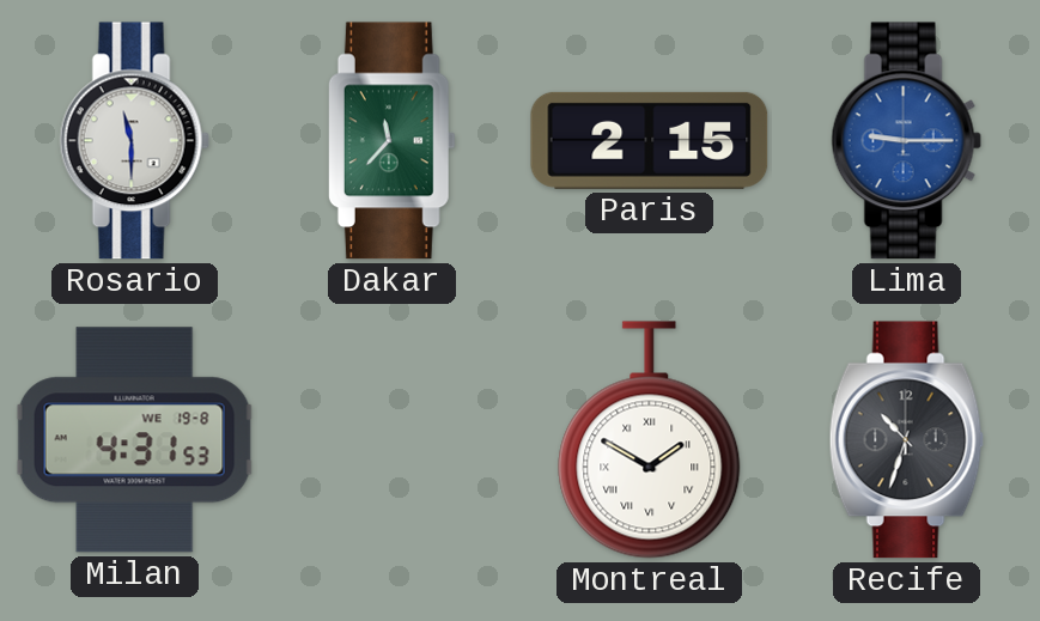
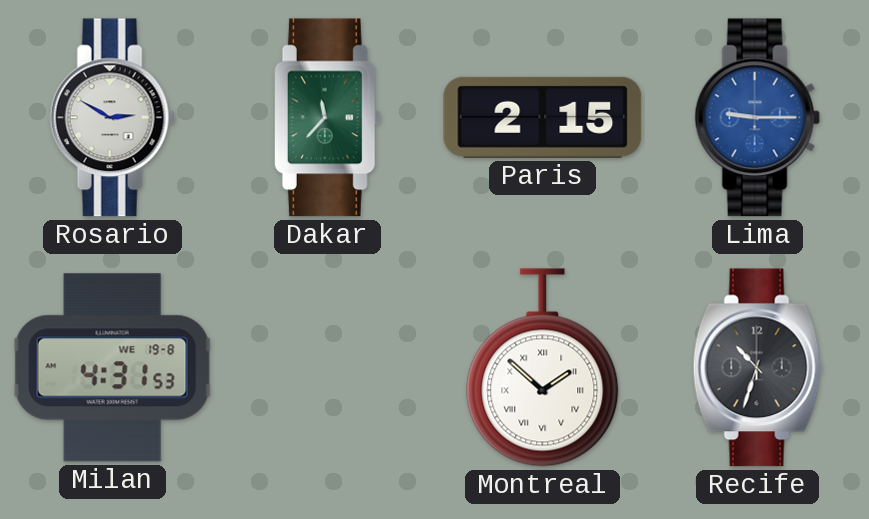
Rosario: 11:30 -> 2:50 (112, 118)
Montreal: 1:50 -> 1:52 (543, 368)
